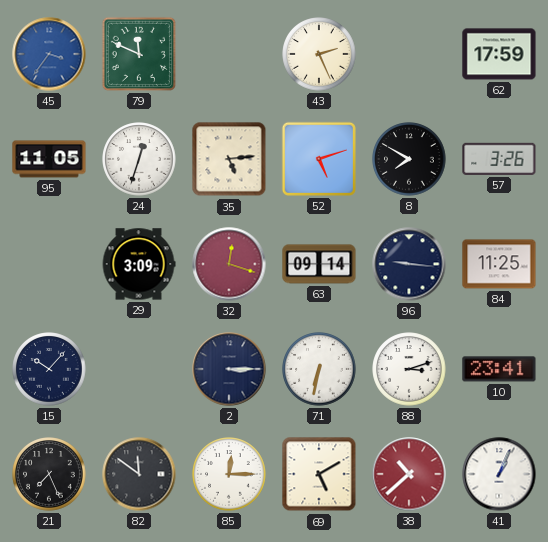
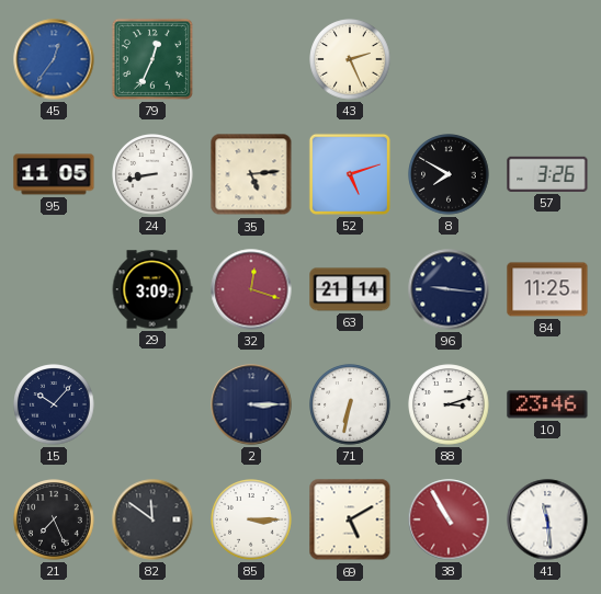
45: 3:36 -> 12:36 (54, 59)
79: 11:49 -> 12:34 (152, 59)
62: 17:59 -> none (499, 54)
24: 12:33 -> 8:43 (152, 174)
63: 09:14 -> 21:14 (350, 289)
10: 23:41 -> 23:46 (547, 404)
85: 12:15 -> 3:15 (251, 519)
38: 10:38 -> 10:55 (449, 519)
41: 1:04 -> 11:29 (547, 519)
